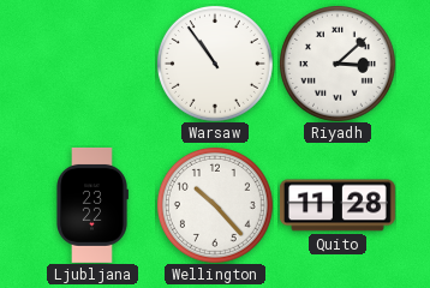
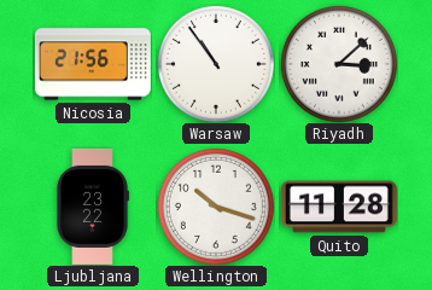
Nicosia: none -> 21:56 (93, 64)
Wellington: 10:23 -> 10:18 (216, 207)
